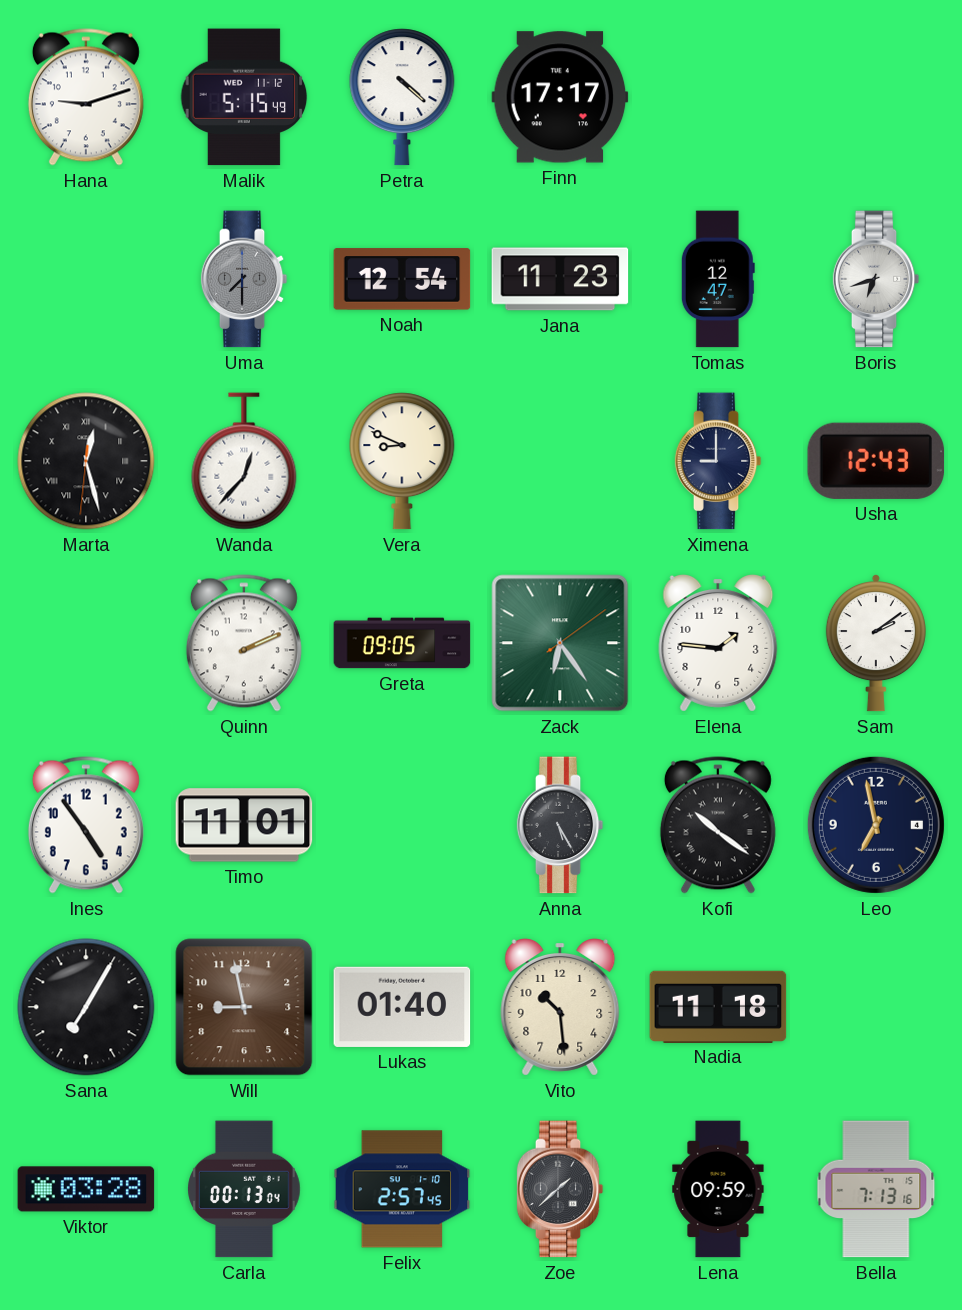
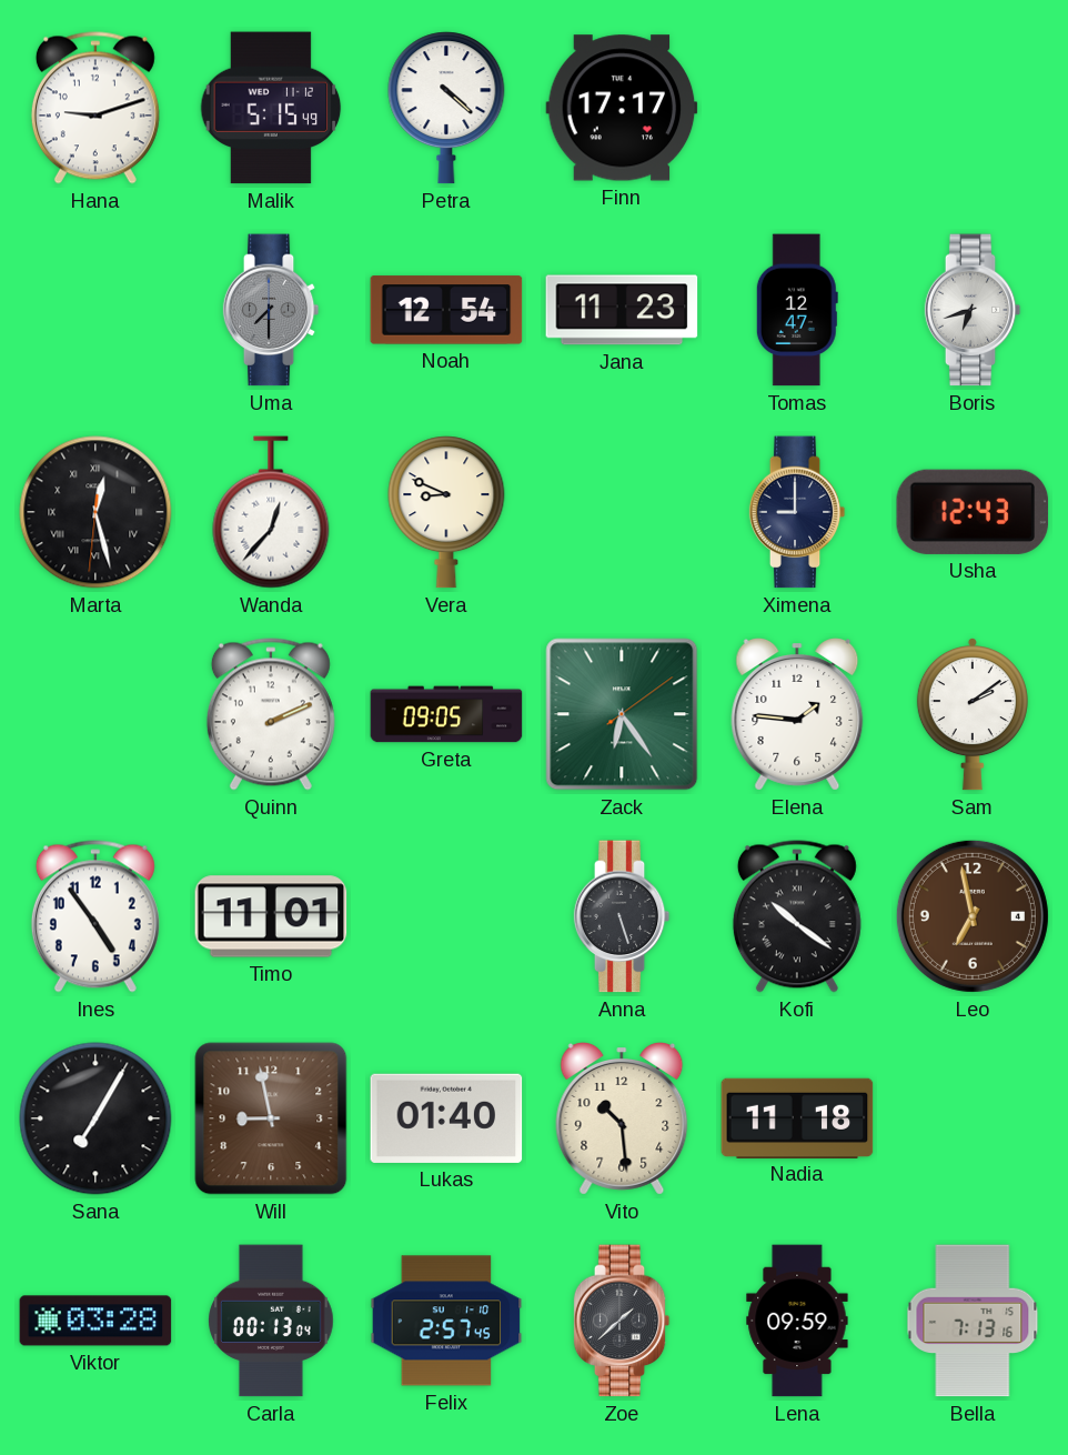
Anna: 5:25 -> 5:27 (622, 916)
Leo dial: navy -> brown (973, 916)
